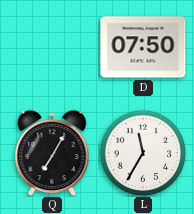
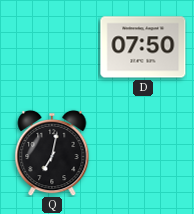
Q: 7:05 -> 7:02 (52, 153)
L: 11:35 -> none (143, 153)
